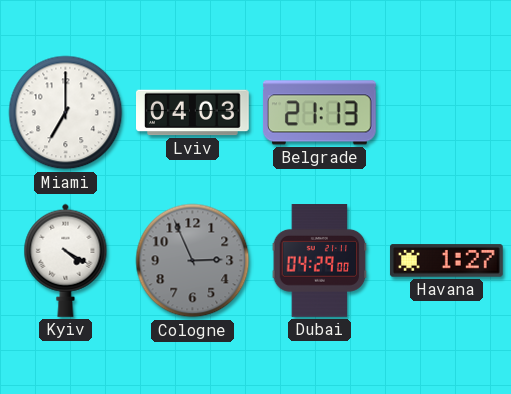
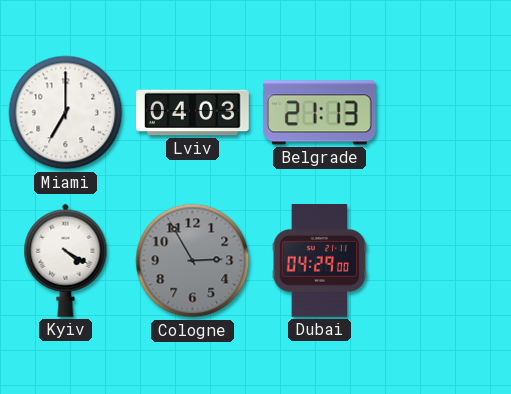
Cologne: 2:56 -> 2:55 (193, 261)
Havana: 1:27 -> none (446, 261)
